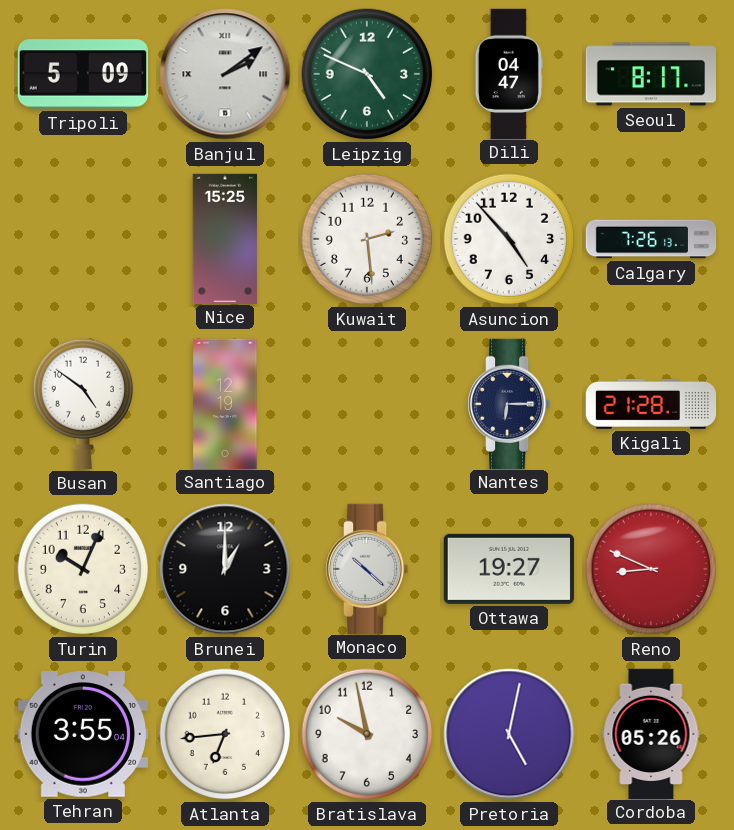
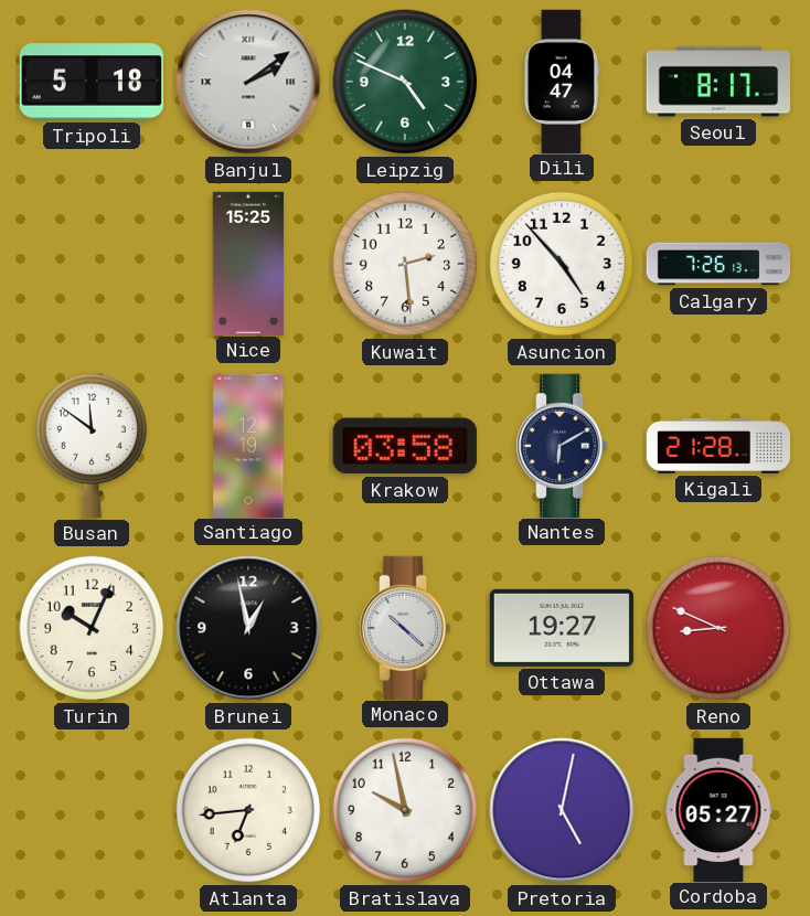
Tripoli: 5:09 -> 5:18 (90, 82)
Busan: 4:51 -> 11:51 (90, 446)
Krakow: none -> 03:58 (405, 446)
Nantes: 6:15 -> 6:10 (562, 445)
Brunei: 1:00 -> 12:58 (248, 628)
Tehran: 3:55 -> none (83, 735)
Cordoba: 05:26 -> 05:27 (718, 809)
